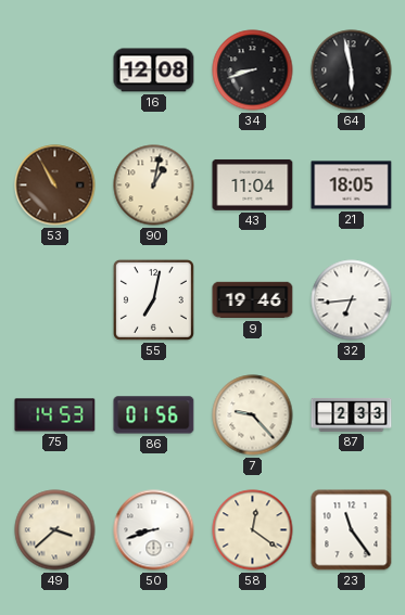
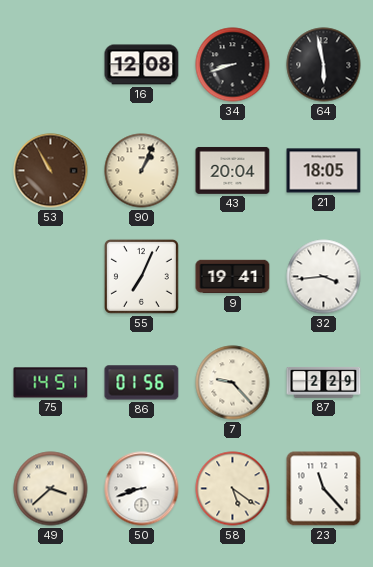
90: 1:02 -> 1:04 (142, 171)
43: 11:04 -> 20:04 (233, 170)
55: 7:02 -> 7:04 (141, 276)
9: 19:46 -> 19:41 (233, 277)
32: 6:44 -> 3:44 (324, 277)
75: 14:53 -> 14:51 (51, 383)
87: 2:33 -> 2:29 (324, 382)
58: 12:21 -> 5:21 (233, 489)
23: 11:24 -> 11:23 (324, 489)
